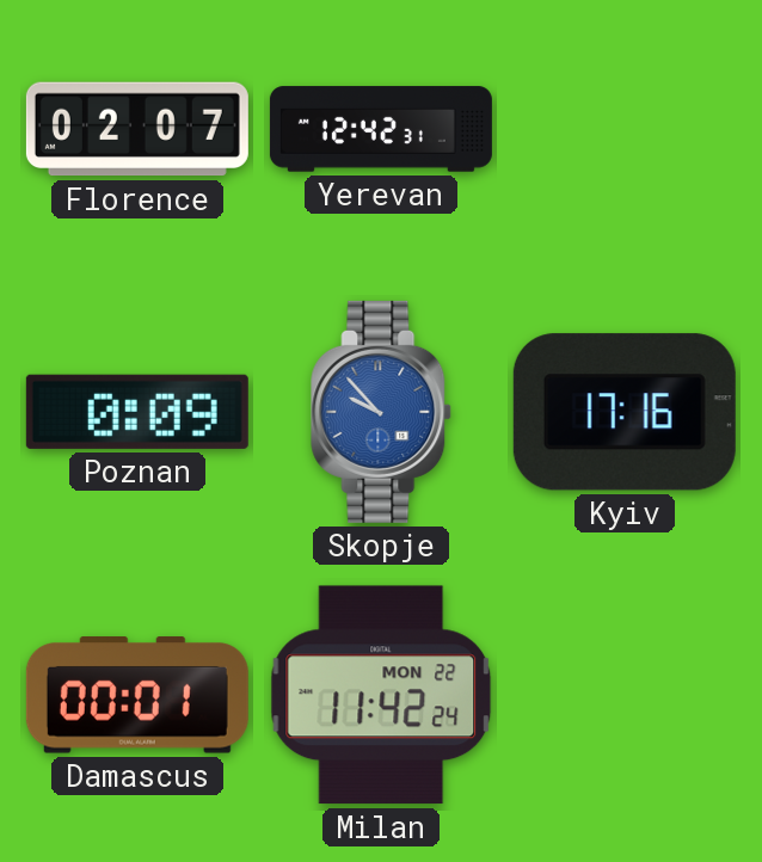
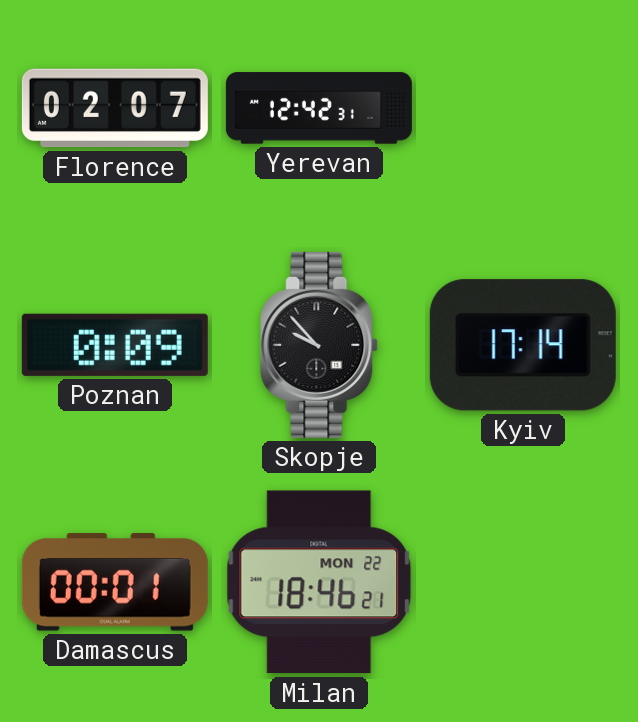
Skopje dial: blue -> black (320, 345)
Kyiv: 17:16 -> 17:14 (523, 345)
Milan: 11:42 -> 18:46 (319, 582)
